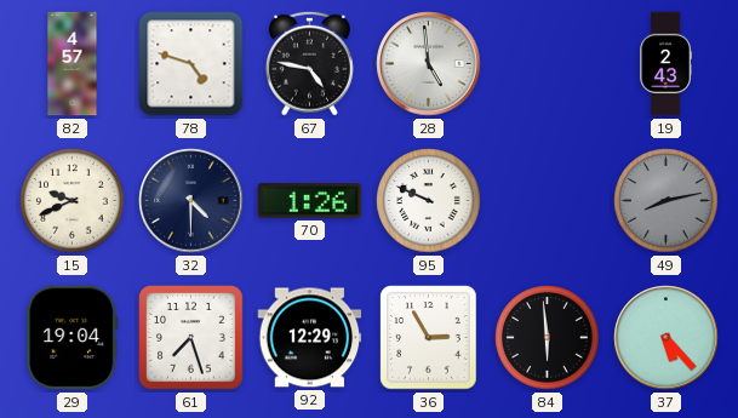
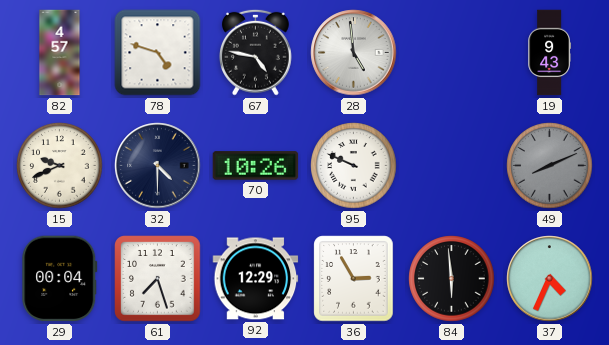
19: 2:43 -> 9:43 (549, 53)
70: 1:26 -> 10:26 (256, 166)
49: 8:13 -> 8:11 (550, 166)
29: 19:04 -> 00:04 (60, 279)
37: 5:23 -> 4:34 (550, 279)
